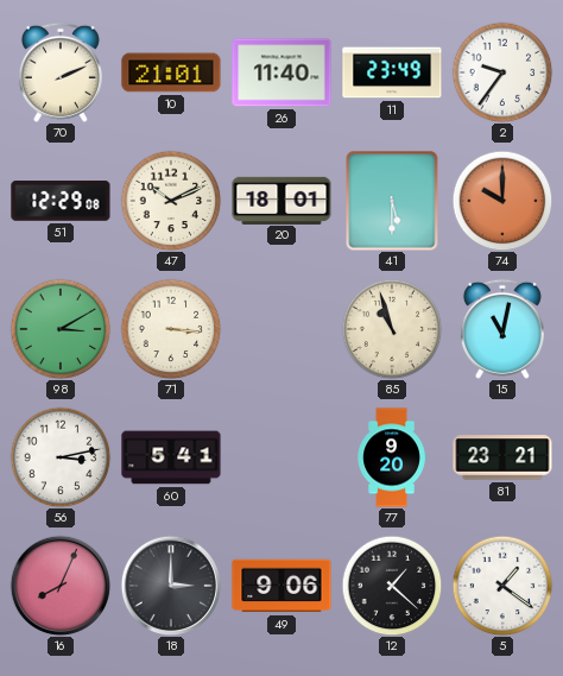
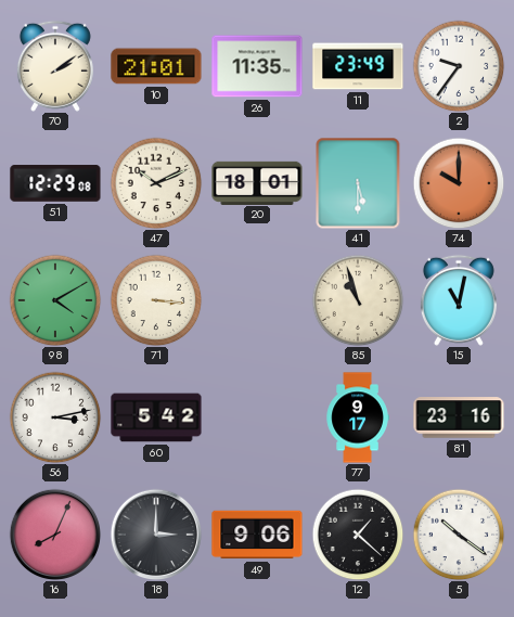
70: 2:11 -> 2:09 (55, 66)
26: 11:40 -> 11:35 (257, 66)
98: 3:10 -> 4:10 (55, 300)
60: 5:41 -> 5:42 (156, 417)
77: 9:20 -> 9:17 (358, 417)
81: 23:21 -> 23:16 (459, 417)
5: 1:21 -> 10:21 (459, 535)
